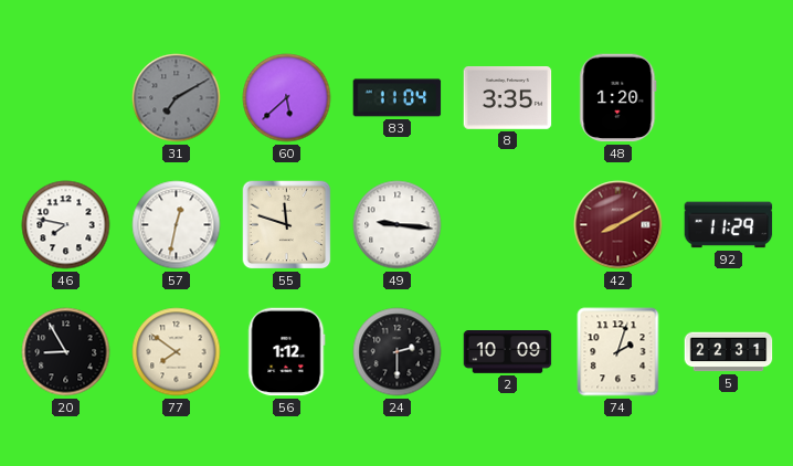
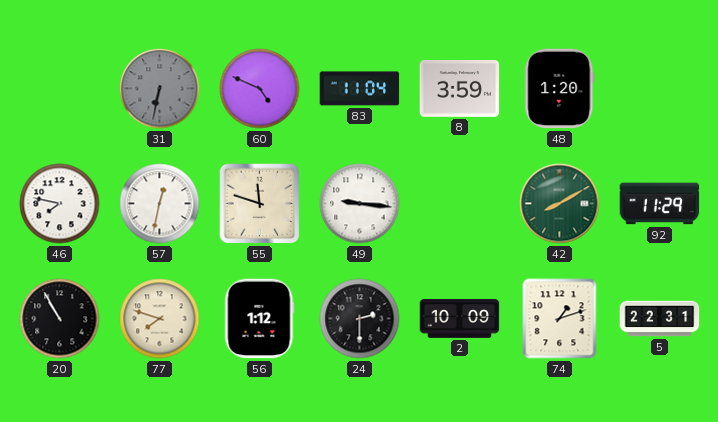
31: 7:10 -> 6:32 (160, 89)
60: 5:38 -> 4:49 (260, 89)
8: 3:35 -> 3:59 (460, 89)
42 dial: burgundy -> green (560, 204)
20: 8:55 -> 10:55 (60, 319)
77: 7:51 -> 7:48 (160, 319)
74: 2:03 -> 1:12 (560, 319)
